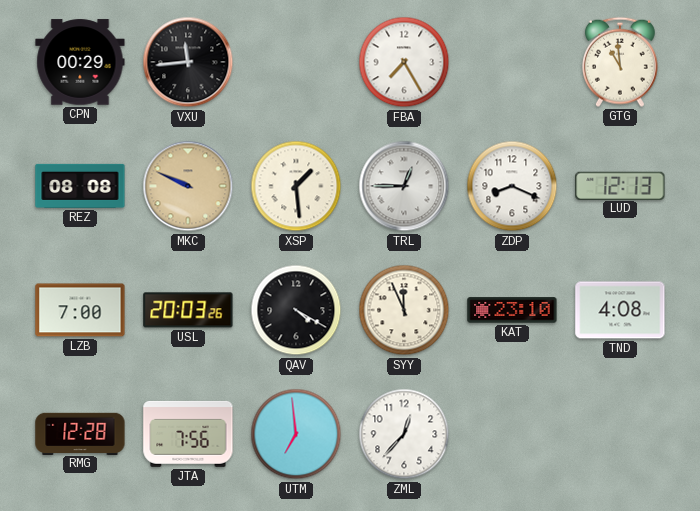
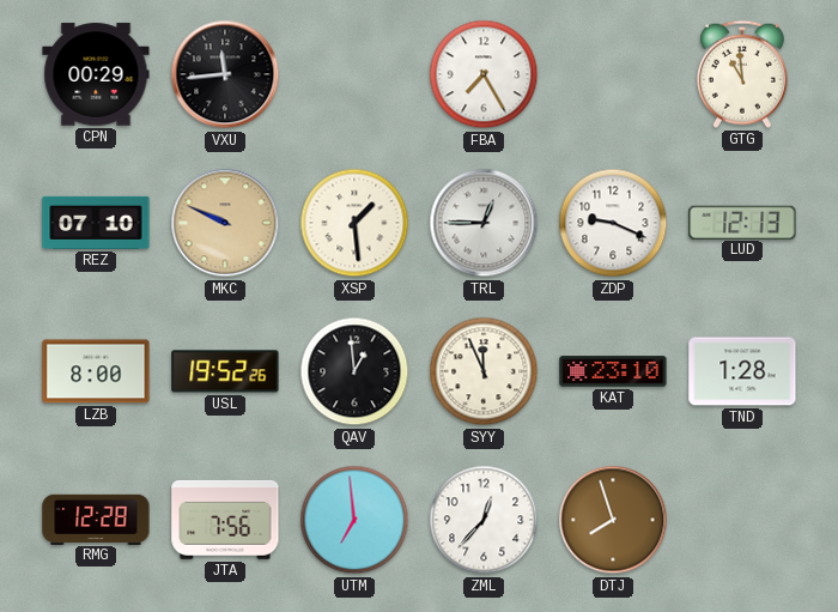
REZ: 08:08 -> 07:10 (96, 223)
ZDP: 8:19 -> 9:19 (613, 223)
LZB: 7:00 -> 8:00 (96, 371)
USL: 20:03 -> 19:52 (225, 371)
QAV: 4:20 -> 12:59 (354, 371)
TND: 4:08 -> 1:28 (742, 371)
DTJ: none -> 7:57 (613, 520)
